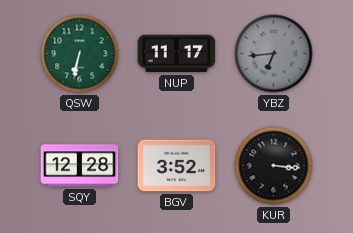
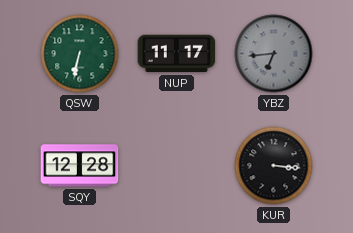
BGV: 3:52 -> none (177, 166)
